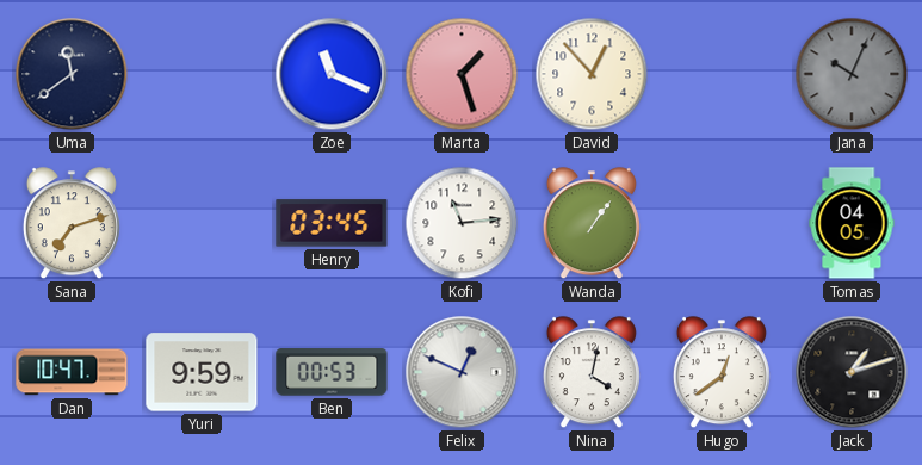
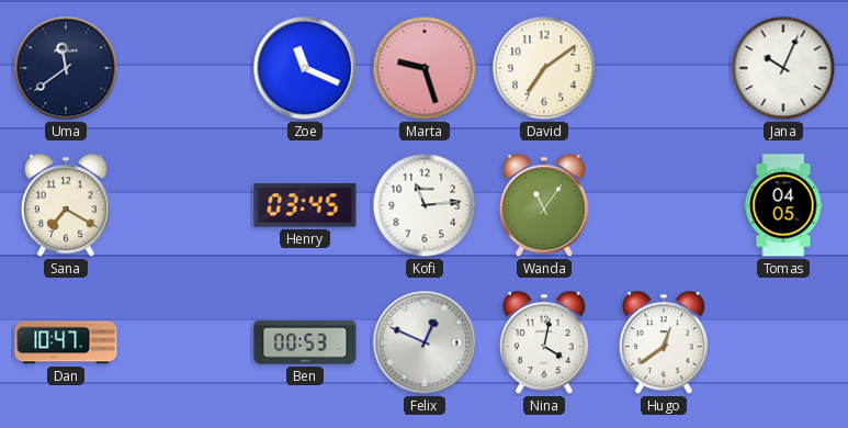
Marta: 1:27 -> 9:27 (425, 68)
David: 12:53 -> 7:09 (544, 68)
Jana dial: grey -> white (783, 68)
Sana: 7:12 -> 7:20 (66, 206)
Wanda: 1:06 -> 11:06 (544, 206)
Yuri: 9:59 -> none (202, 372)
Jack: 1:12 -> none (852, 372)
